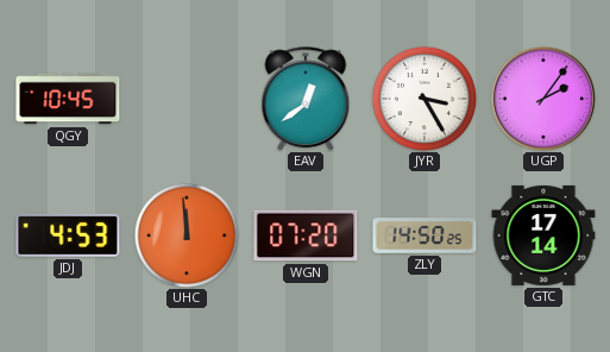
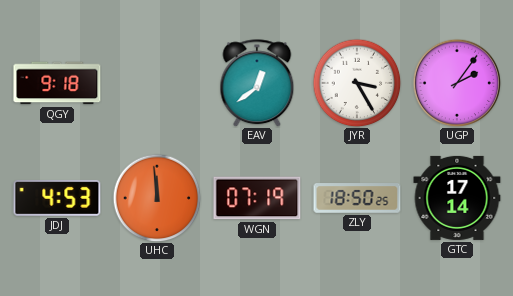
QGY: 10:45 -> 9:18 (57, 83)
WGN: 07:20 -> 07:19 (257, 198)
ZLY: 14:50 -> 18:50 (357, 198)
